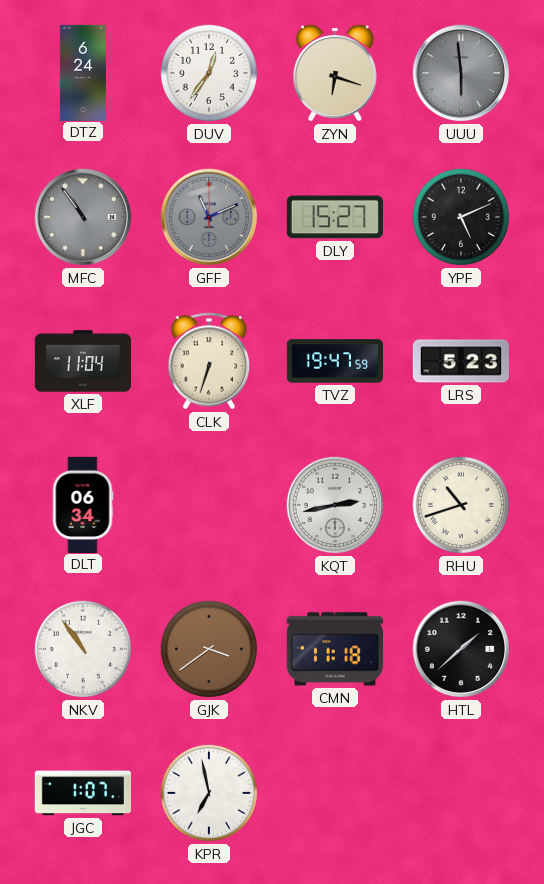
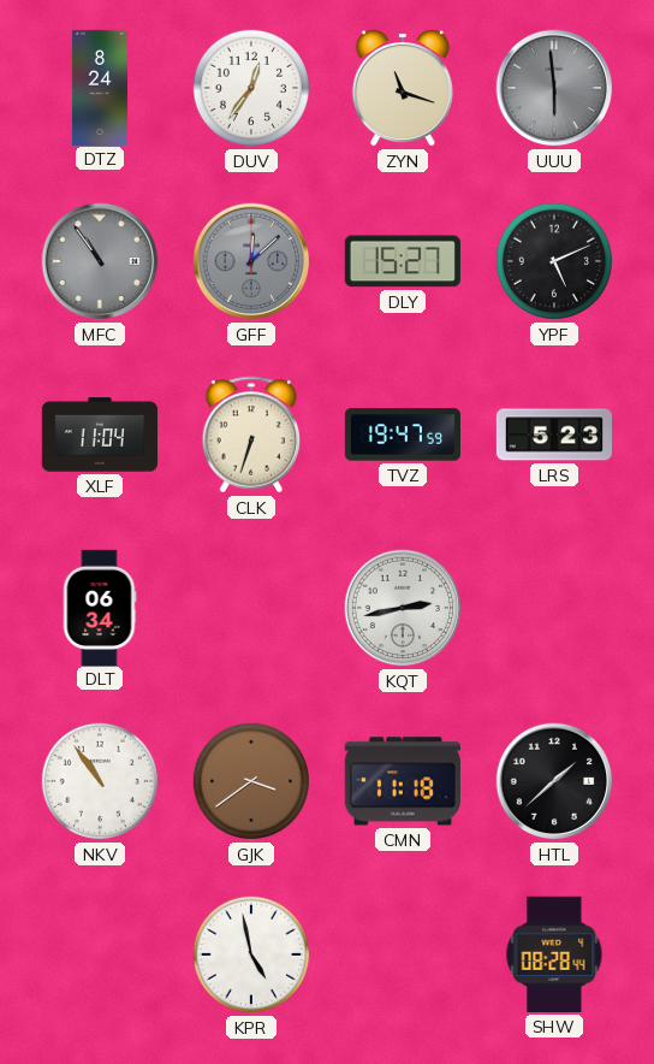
DTZ: 6:24 -> 8:24 (100, 87)
ZYN: 6:18 -> 11:18 (403, 88)
GFF: 11:11 -> 12:08 (251, 261)
RHU: 10:42 -> none (461, 505)
JGC: 1:07 -> none (82, 793)
KPR: 6:58 -> 4:58 (251, 954)
SHW: none -> 08:28 (554, 954)
